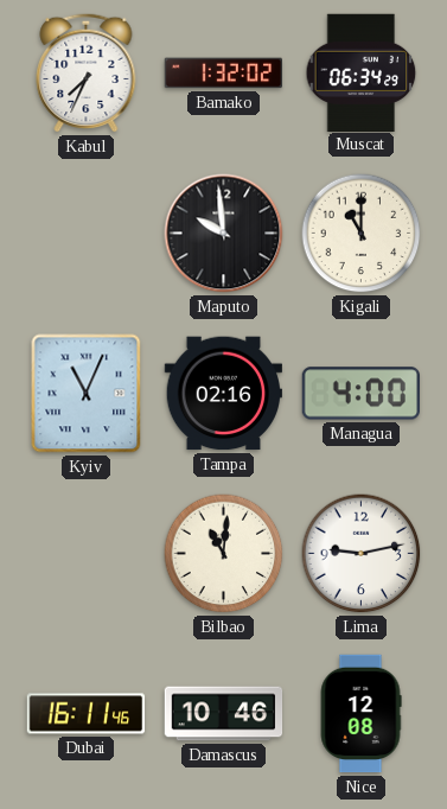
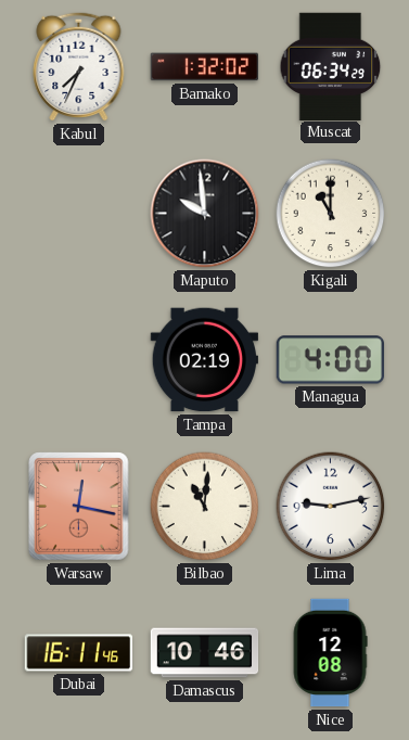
Kyiv: 11:04 -> none (87, 394)
Tampa: 02:16 -> 02:19 (204, 360)
Warsaw: none -> 12:17 (79, 507)
